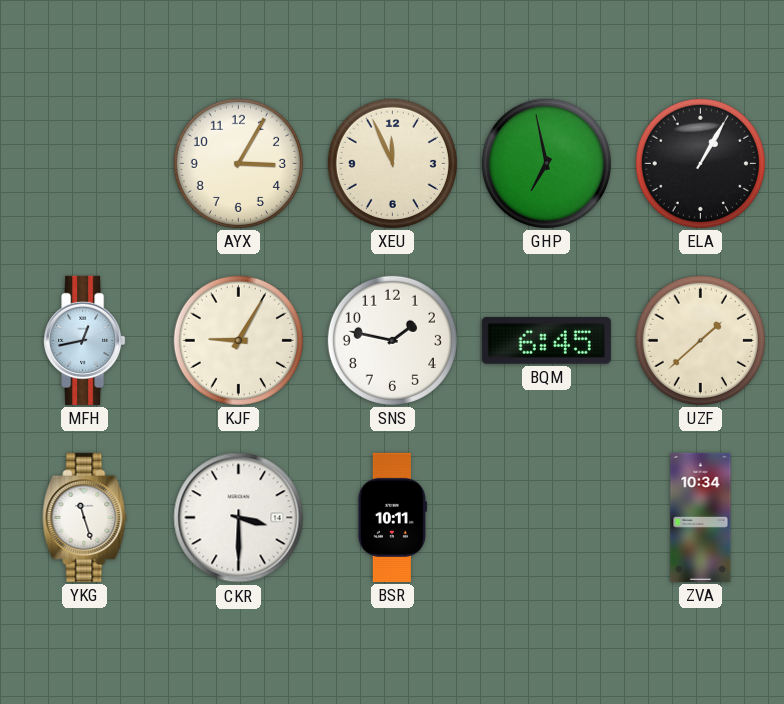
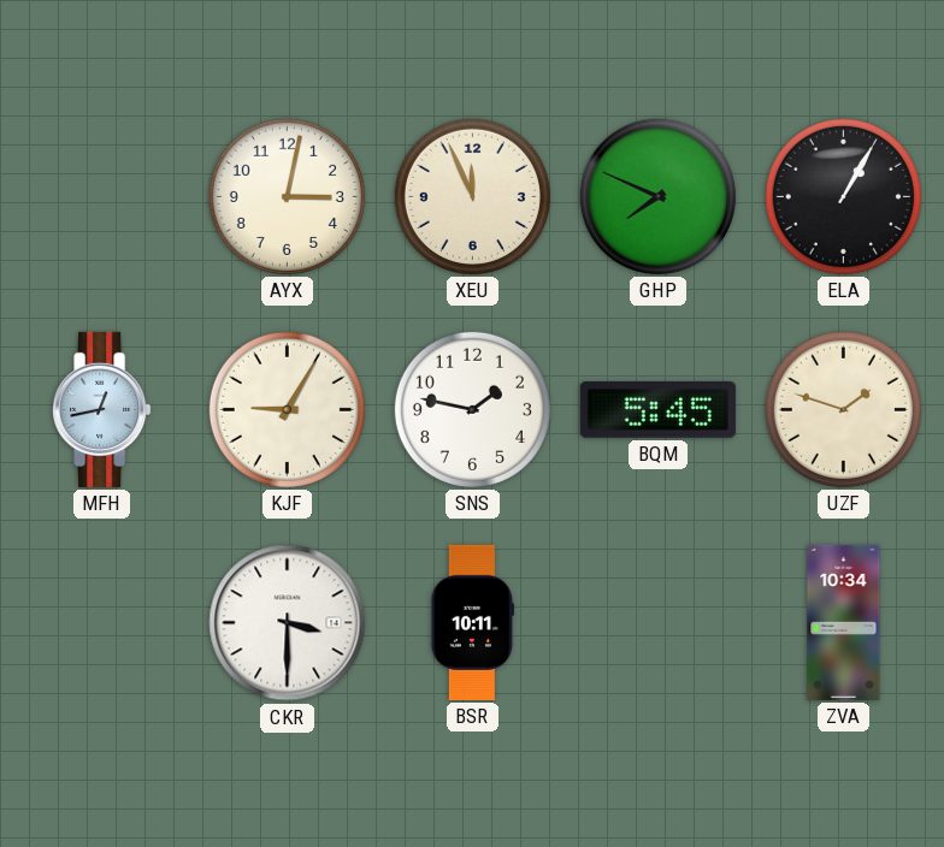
AYX: 3:05 -> 3:02 (287, 196)
GHP: 6:58 -> 7:49 (657, 196)
BQM: 6:45 -> 5:45 (657, 410)
UZF: 1:38 -> 1:48 (843, 409)
YKG: 11:27 -> none (85, 517)
